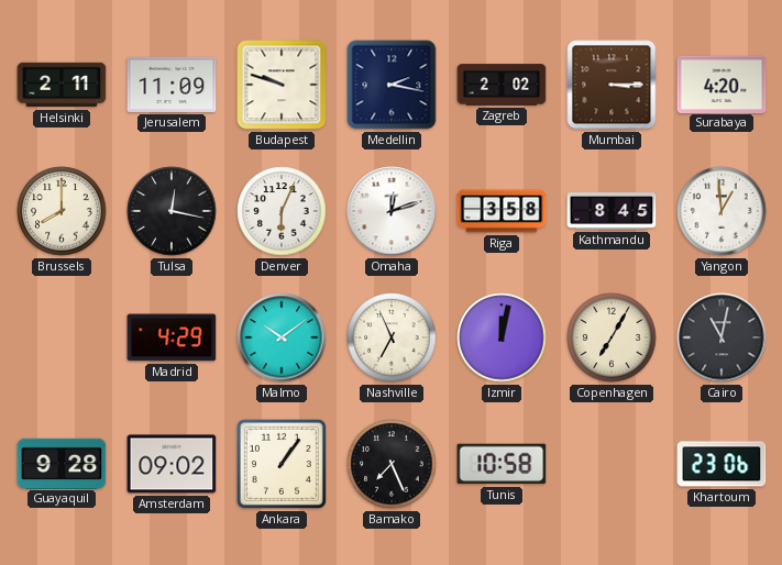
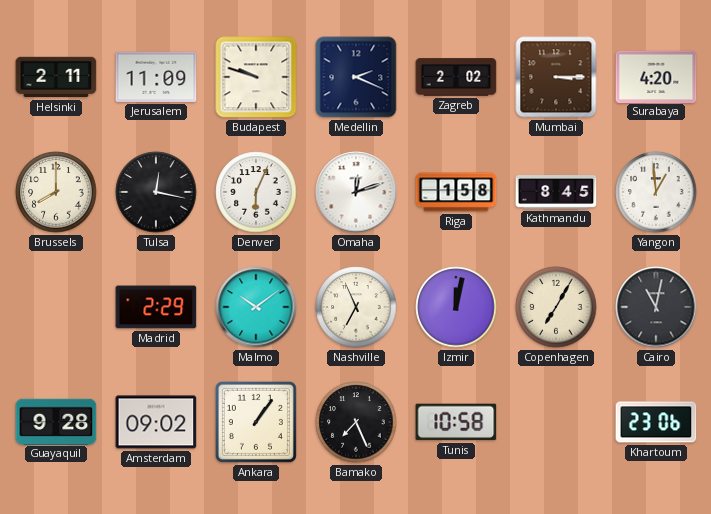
Medellin: 2:17 -> 2:19 (356, 77)
Riga: 3:58 -> 1:58 (456, 192)
Madrid: 4:29 -> 2:29 (156, 307)
